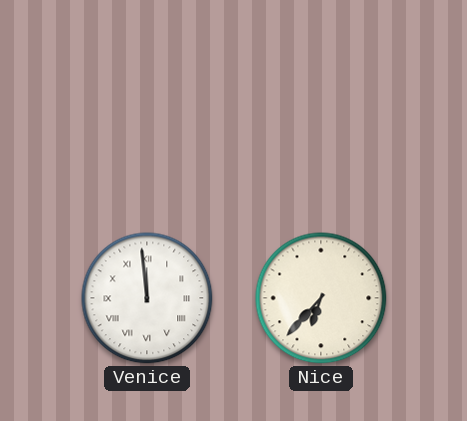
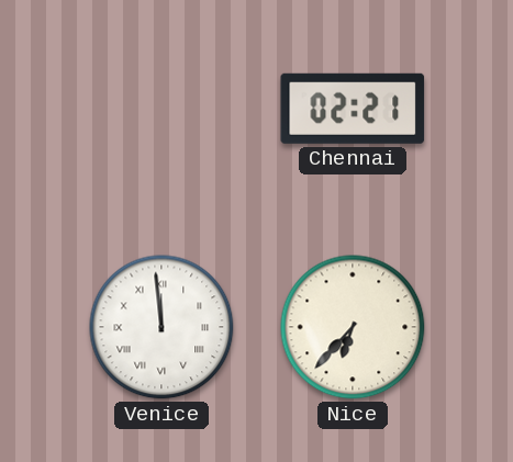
Chennai: none -> 02:21 (353, 109)
